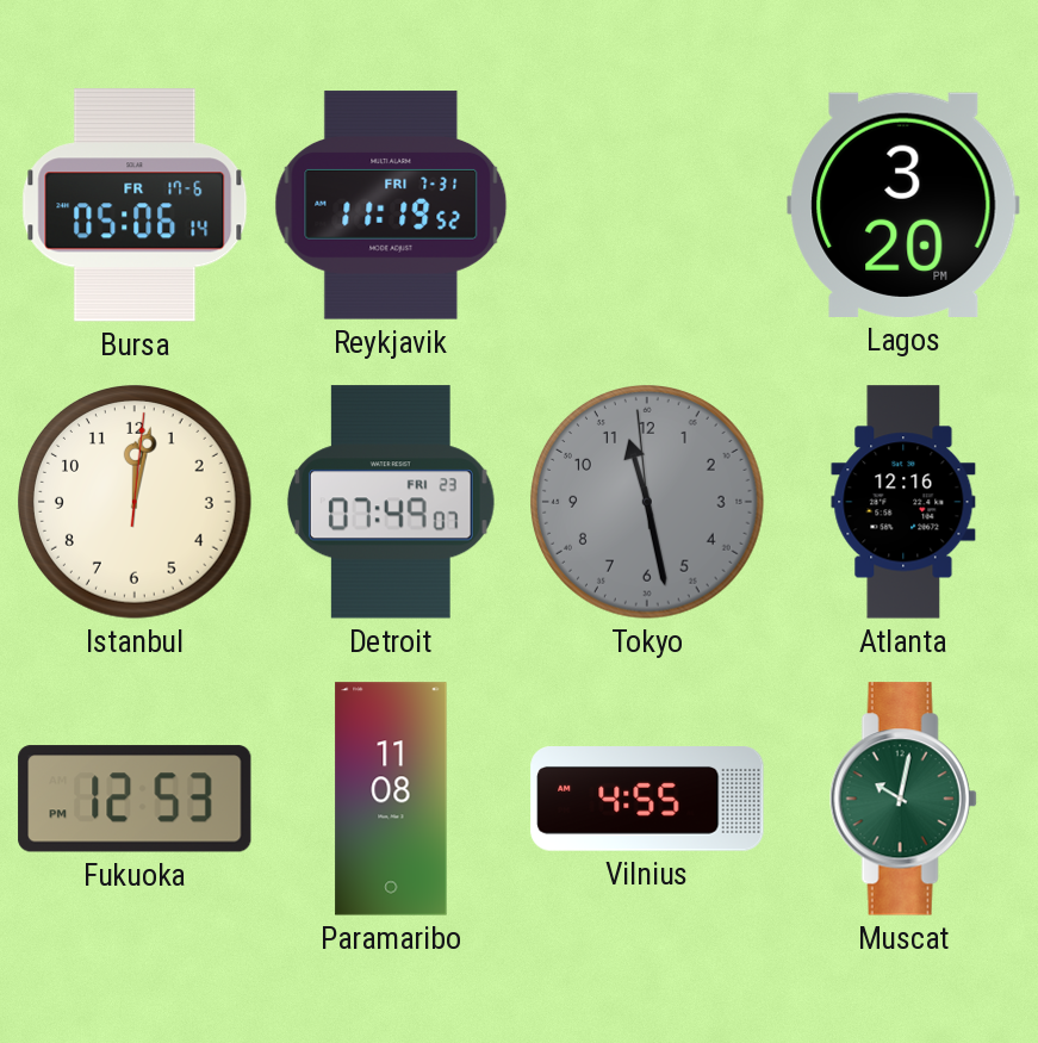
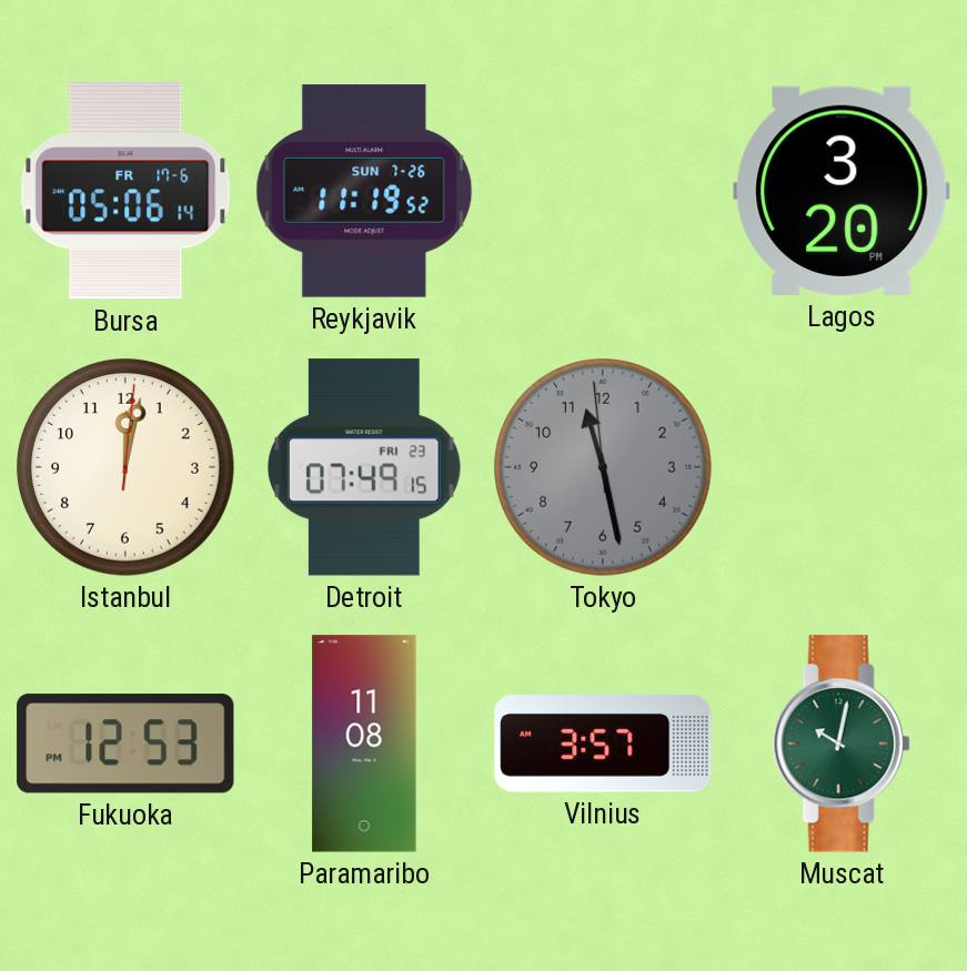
Reykjavik date: FRI 7-31 -> SUN 7-26 (364, 191)
Detroit: 07:49:07 -> 07:49:15 (364, 467)
Atlanta: 12:16 -> none (903, 502)
Vilnius: 4:55 -> 3:57 (603, 745)
